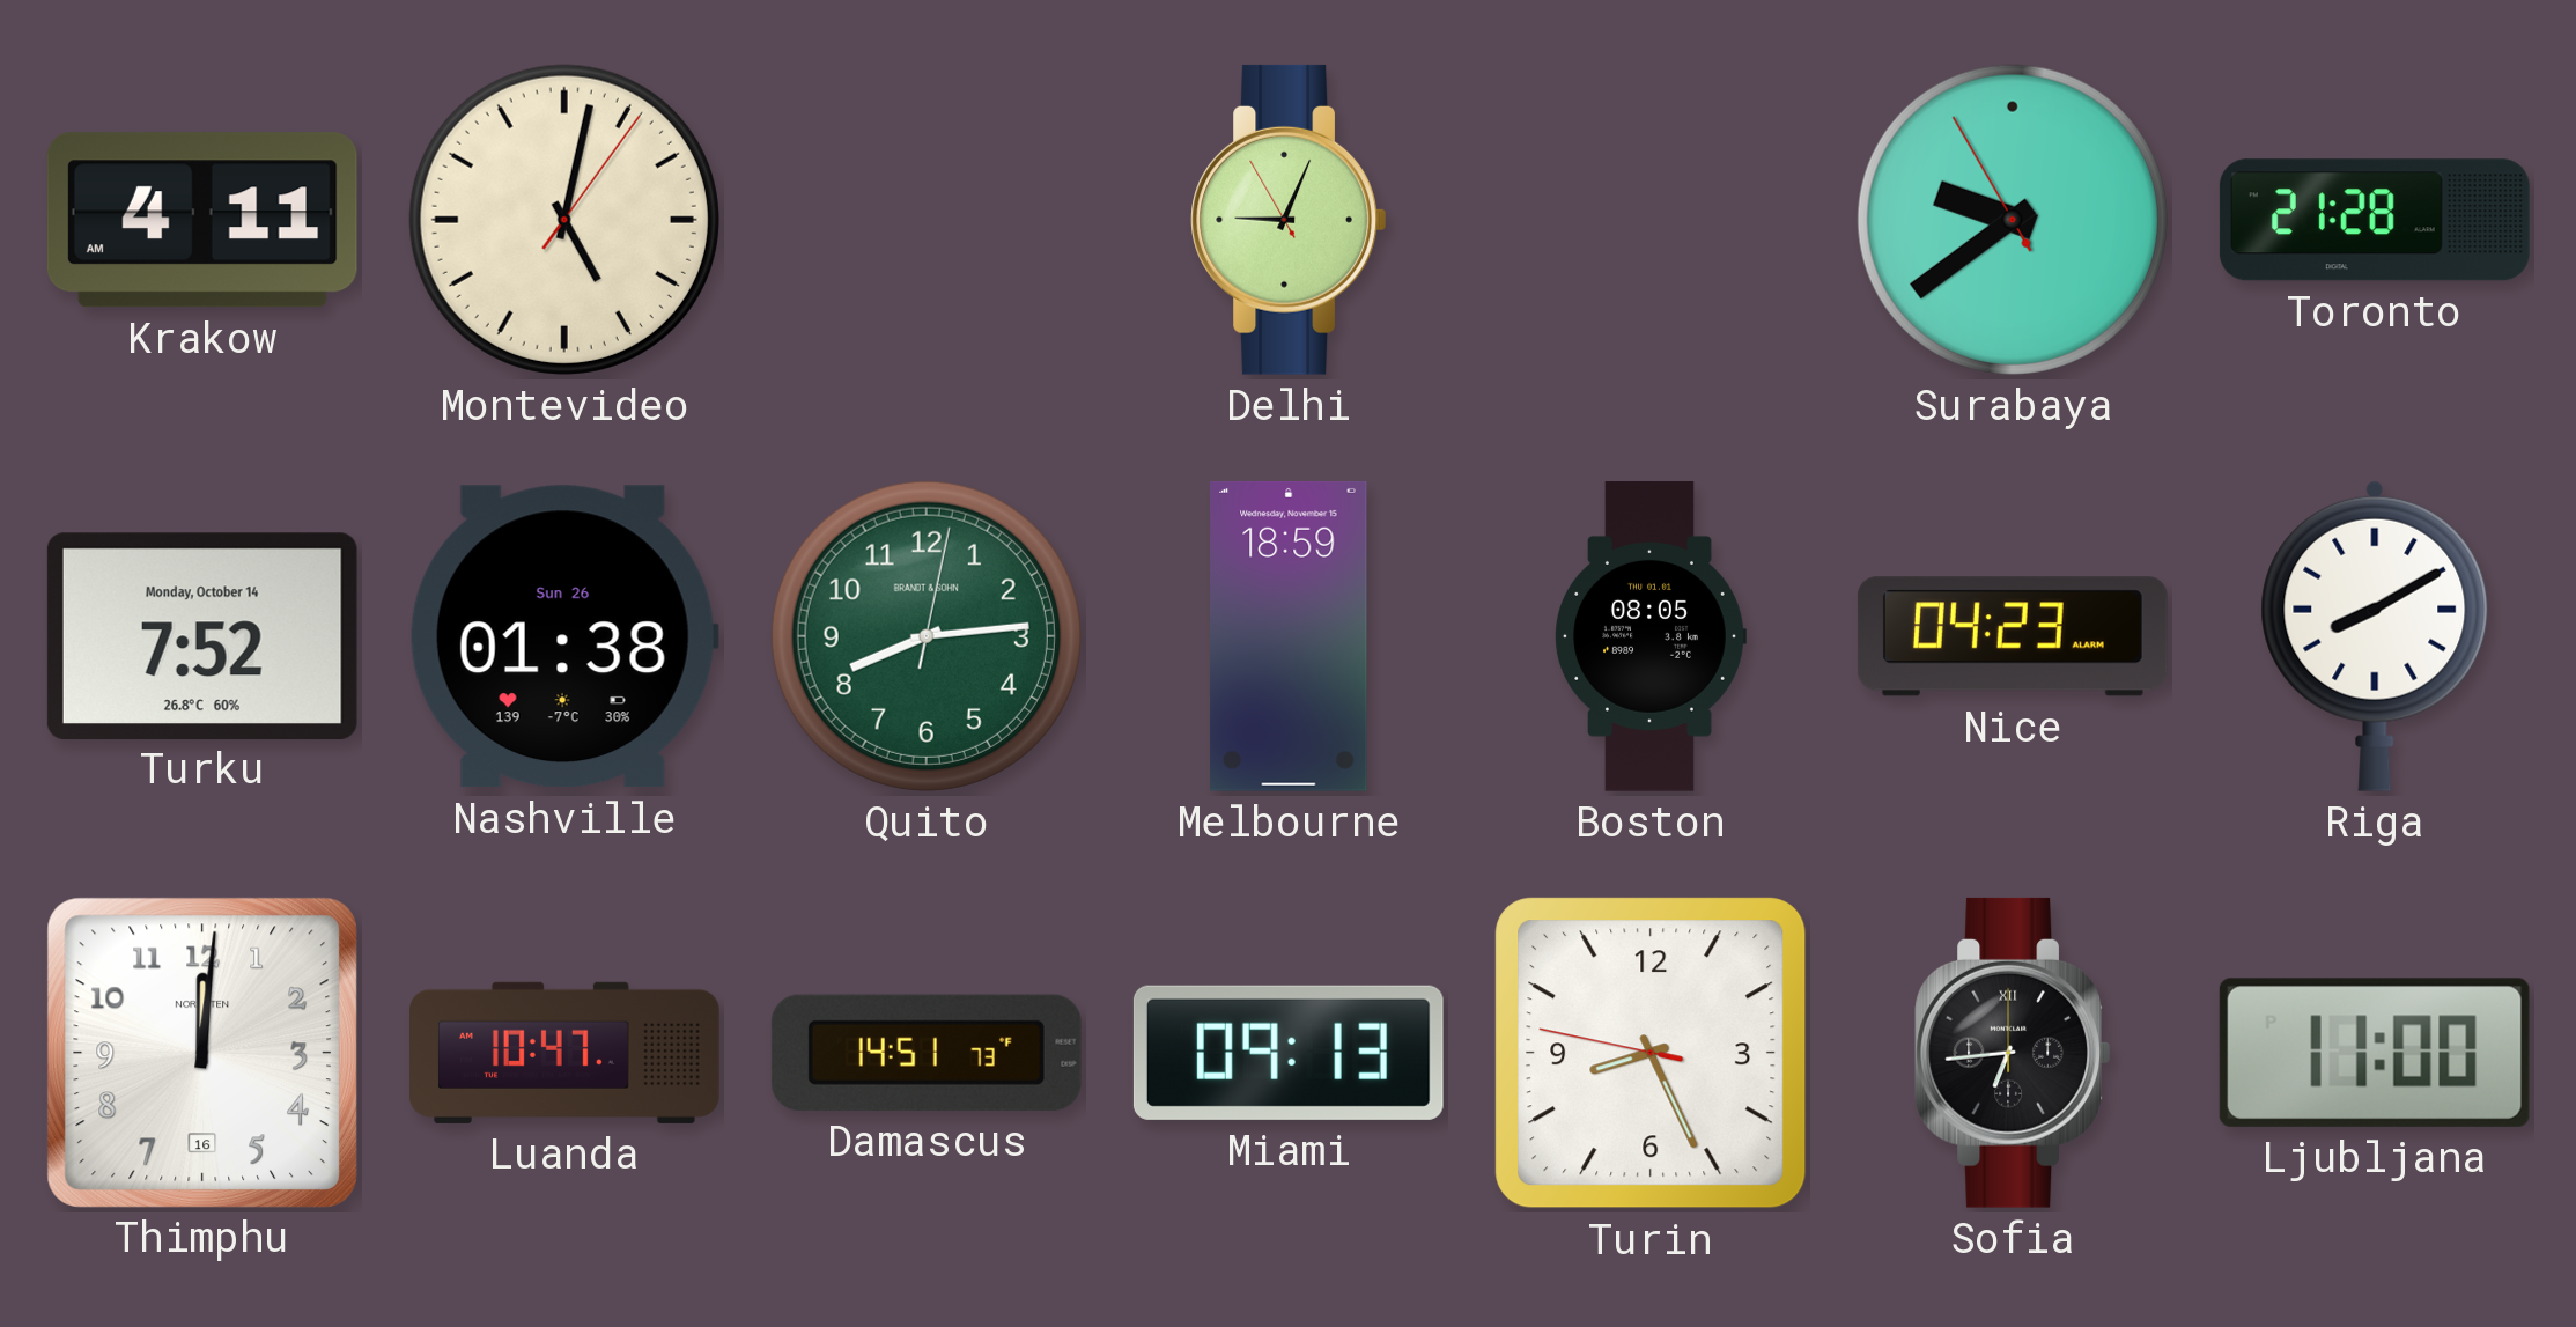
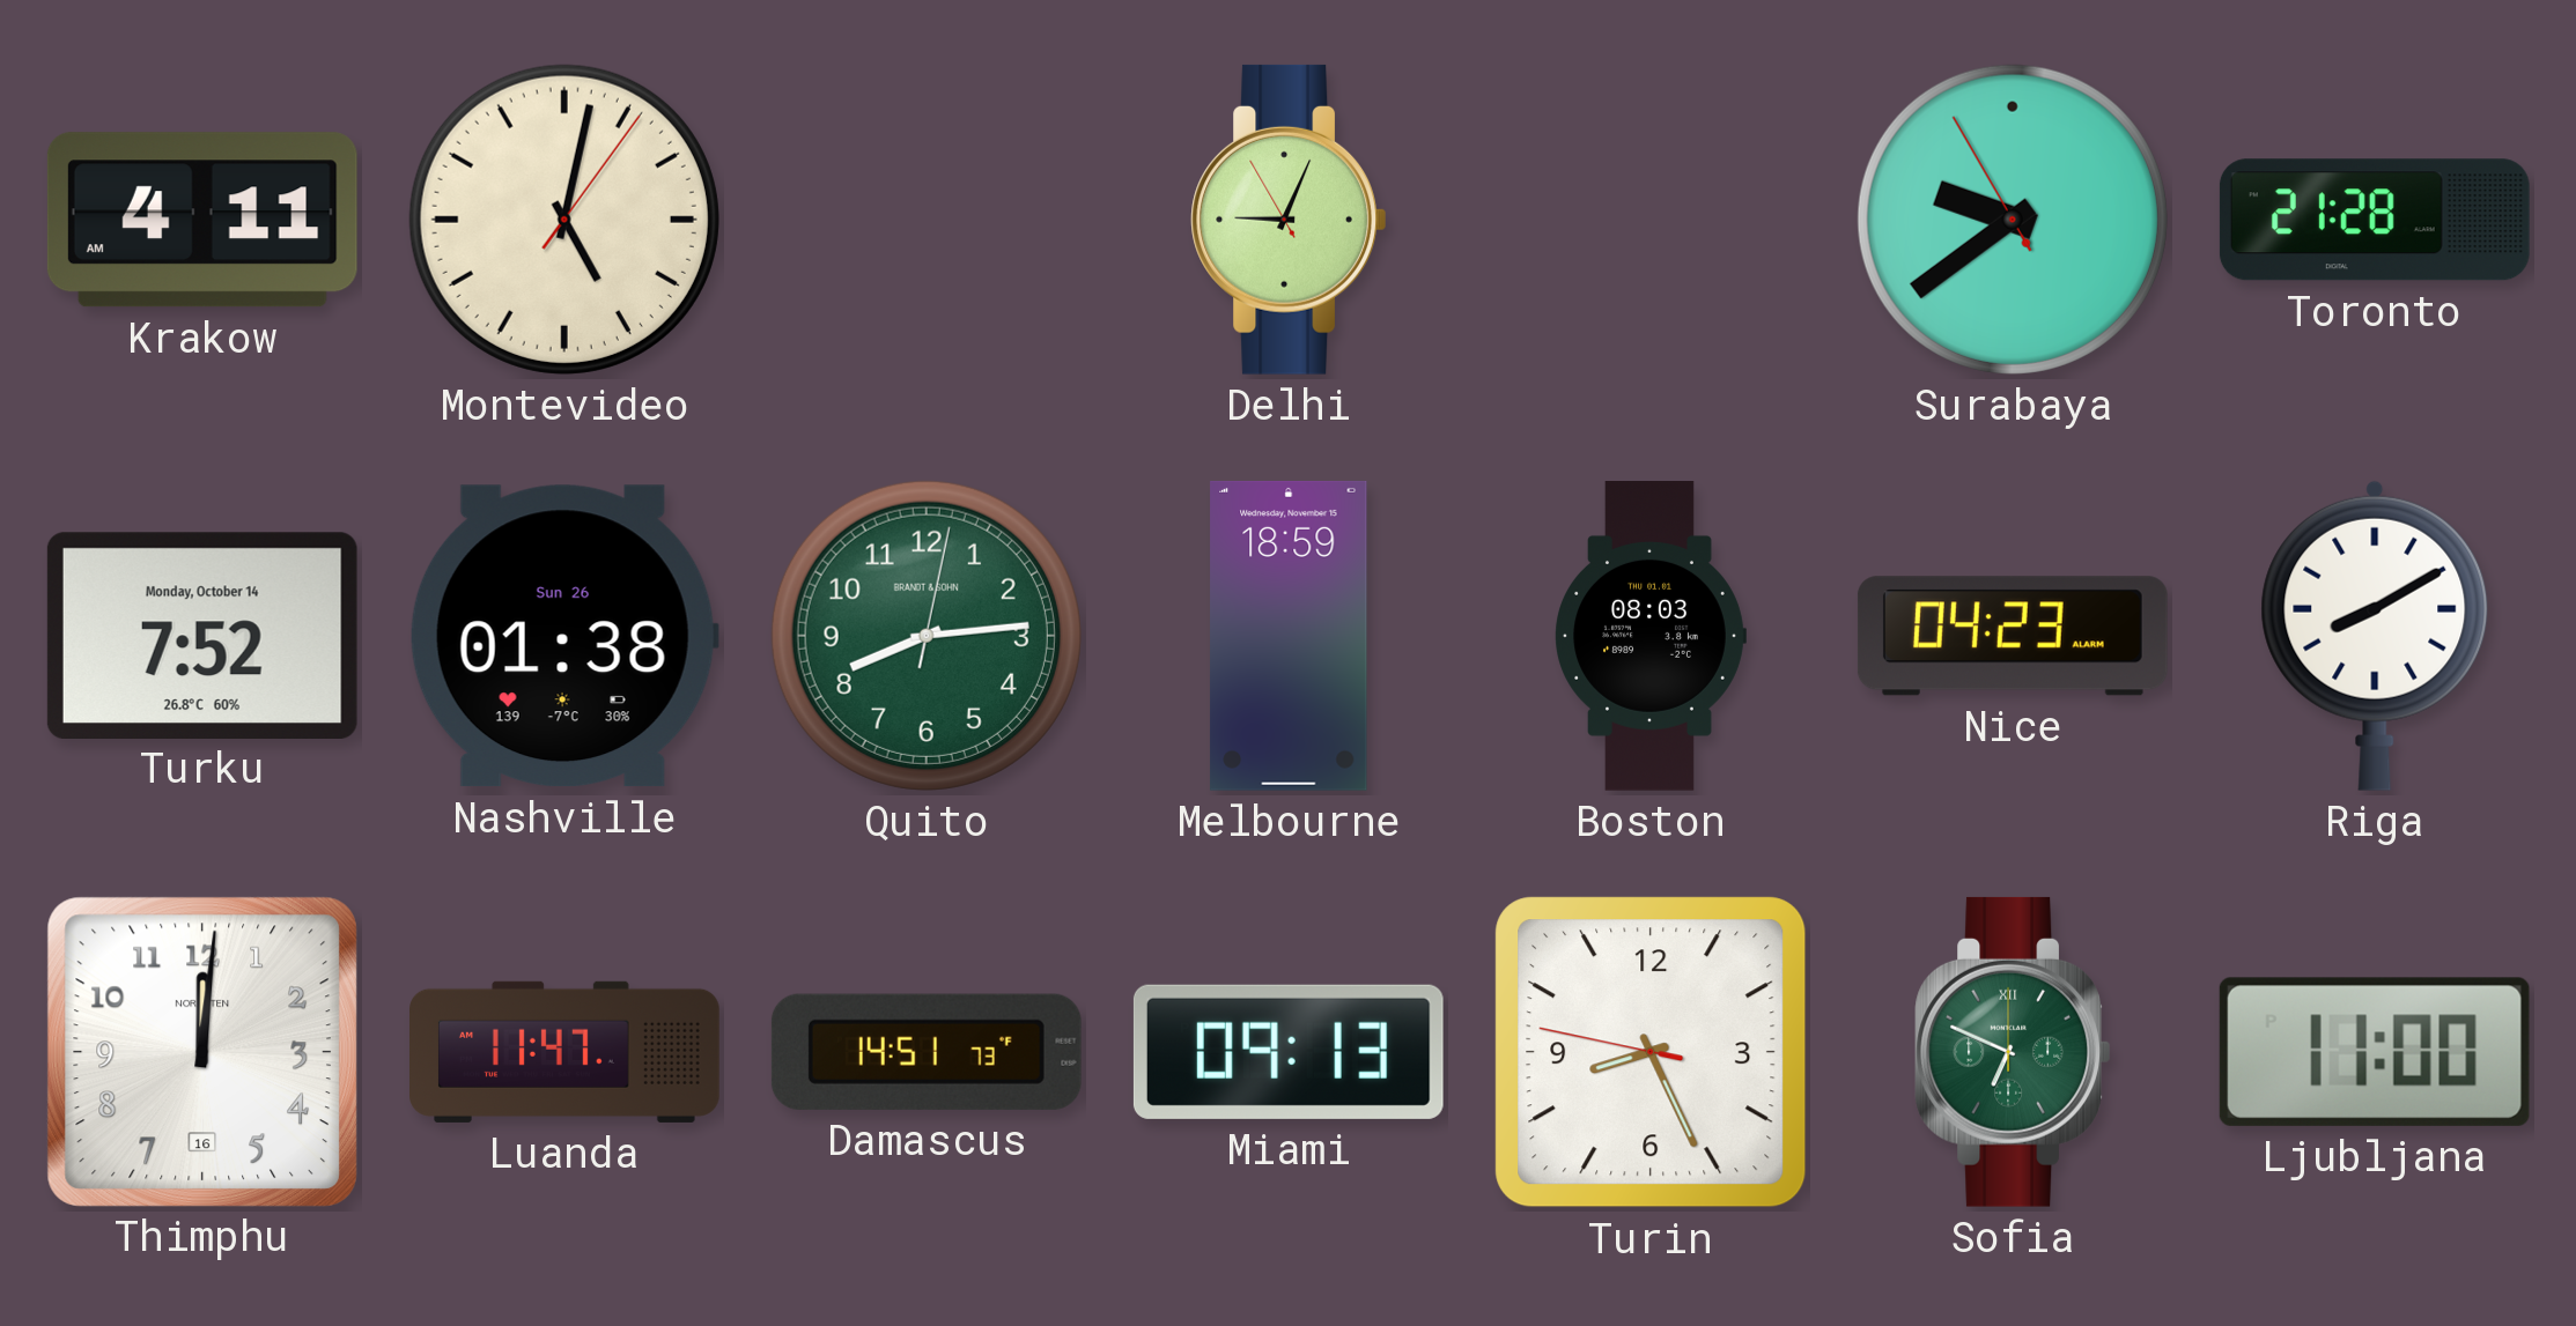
Boston: 08:05 -> 08:03 (1651, 637)
Luanda: 10:47 -> 11:47 (566, 1052)
Sofia: 6:44 -> 6:49 (2013, 1052)
Sofia dial: black -> green (2013, 1052)
